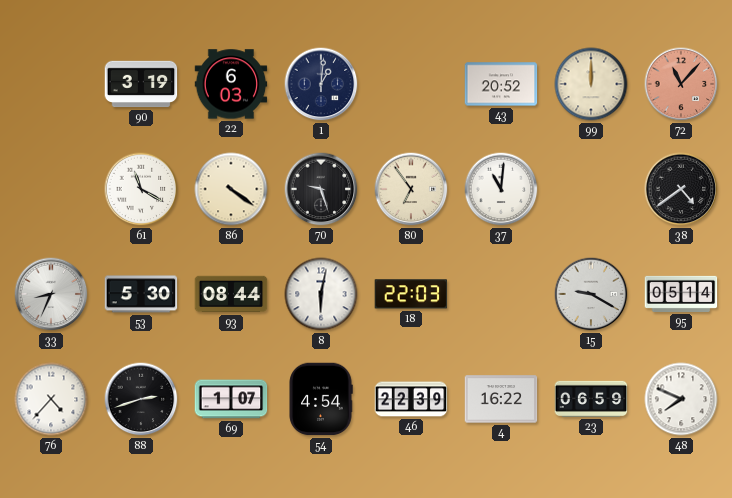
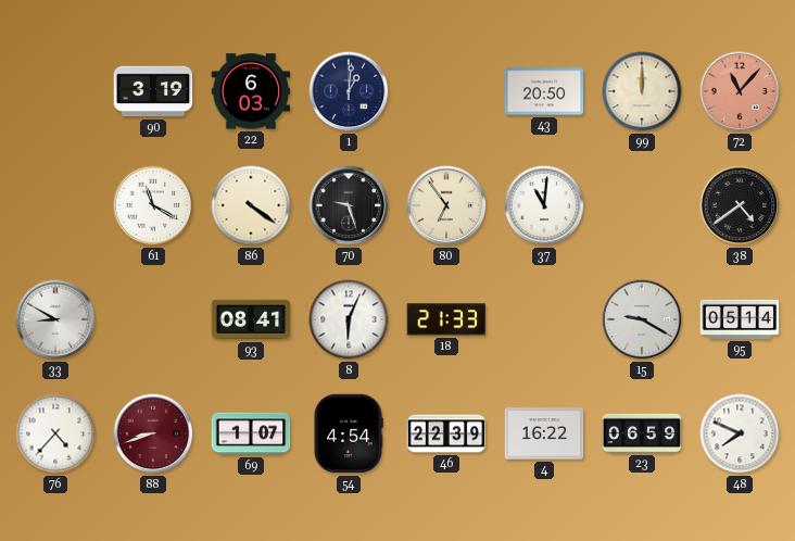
43: 20:52 -> 20:50 (544, 91)
33: 8:34 -> 8:50 (55, 319)
53: 5:30 -> none (141, 294)
93: 08:44 -> 08:41 (251, 319)
8: 6:02 -> 6:04 (349, 319)
18: 22:03 -> 21:33 (446, 319)
88: 2:42 -> 8:42 (153, 433)
88 dial: black -> burgundy (153, 433)
